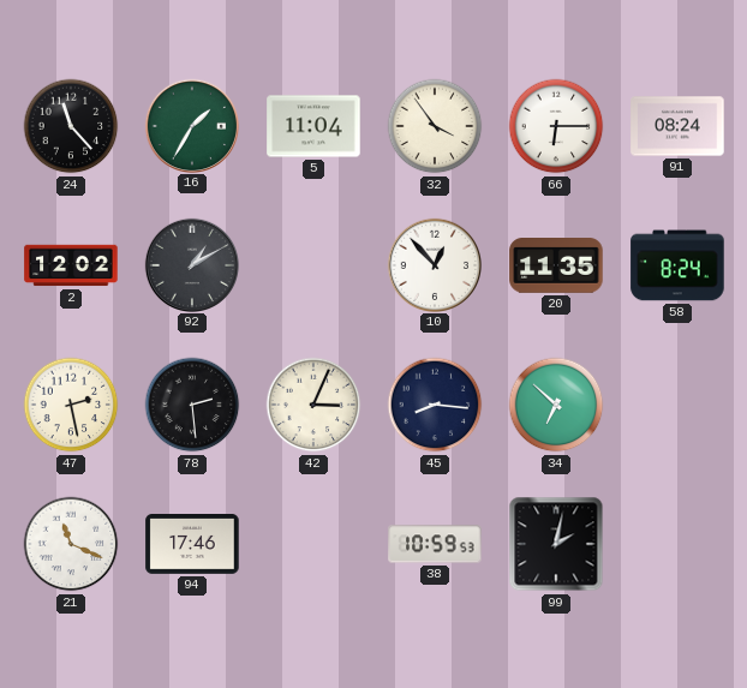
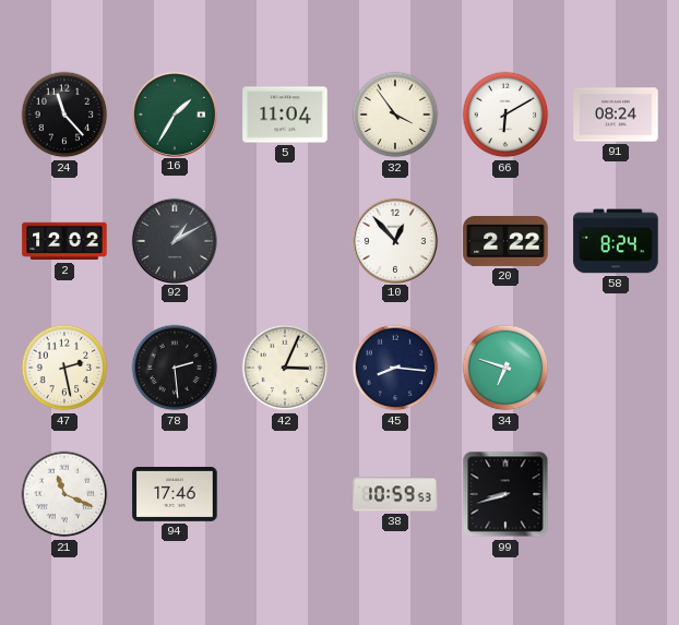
66: 6:15 -> 6:10 (505, 115)
20: 11:35 -> 2:22 (505, 242)
34: 6:52 -> 6:48 (505, 368)
99: 2:02 -> 8:42 (505, 494)
